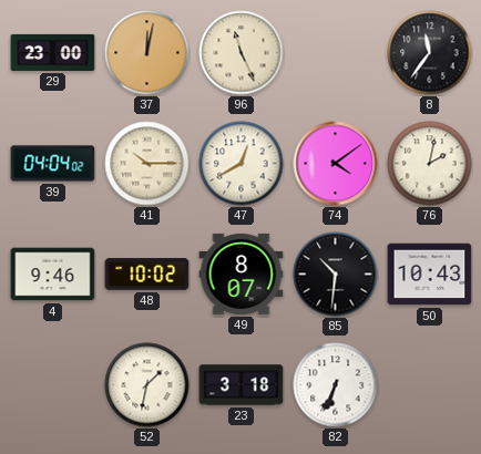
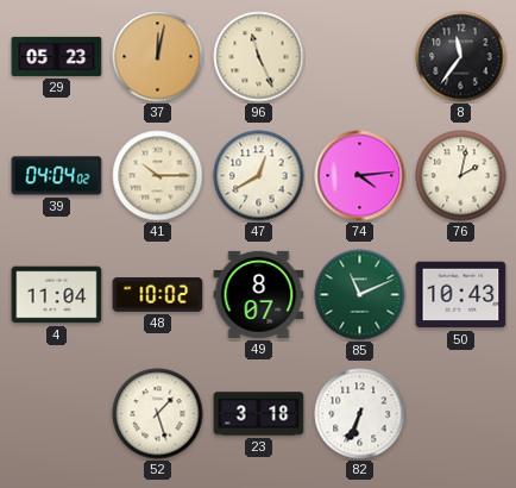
29: 23:00 -> 05:23 (57, 56)
74: 4:09 -> 4:14 (360, 176)
4: 9:46 -> 11:04 (57, 295)
85: 10:31 -> 11:11 (360, 295)
85 dial: black -> green (360, 295)
52: 1:32 -> 1:27 (158, 414)
